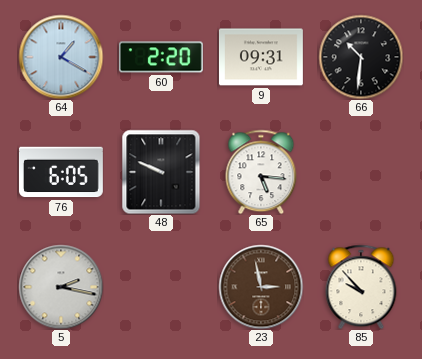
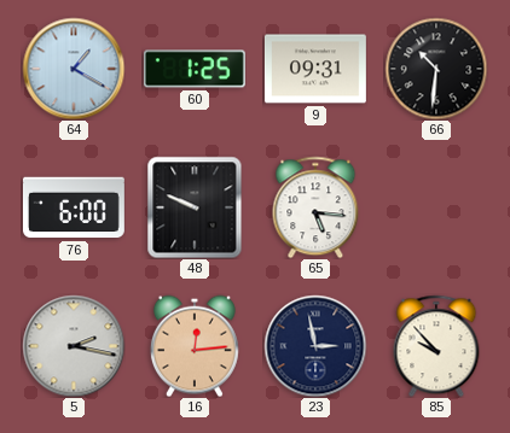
60: 2:20 -> 1:25 (195, 69)
76: 6:05 -> 6:00 (74, 207)
16: none -> 12:14 (195, 346)
23 dial: brown -> navy (315, 346)
